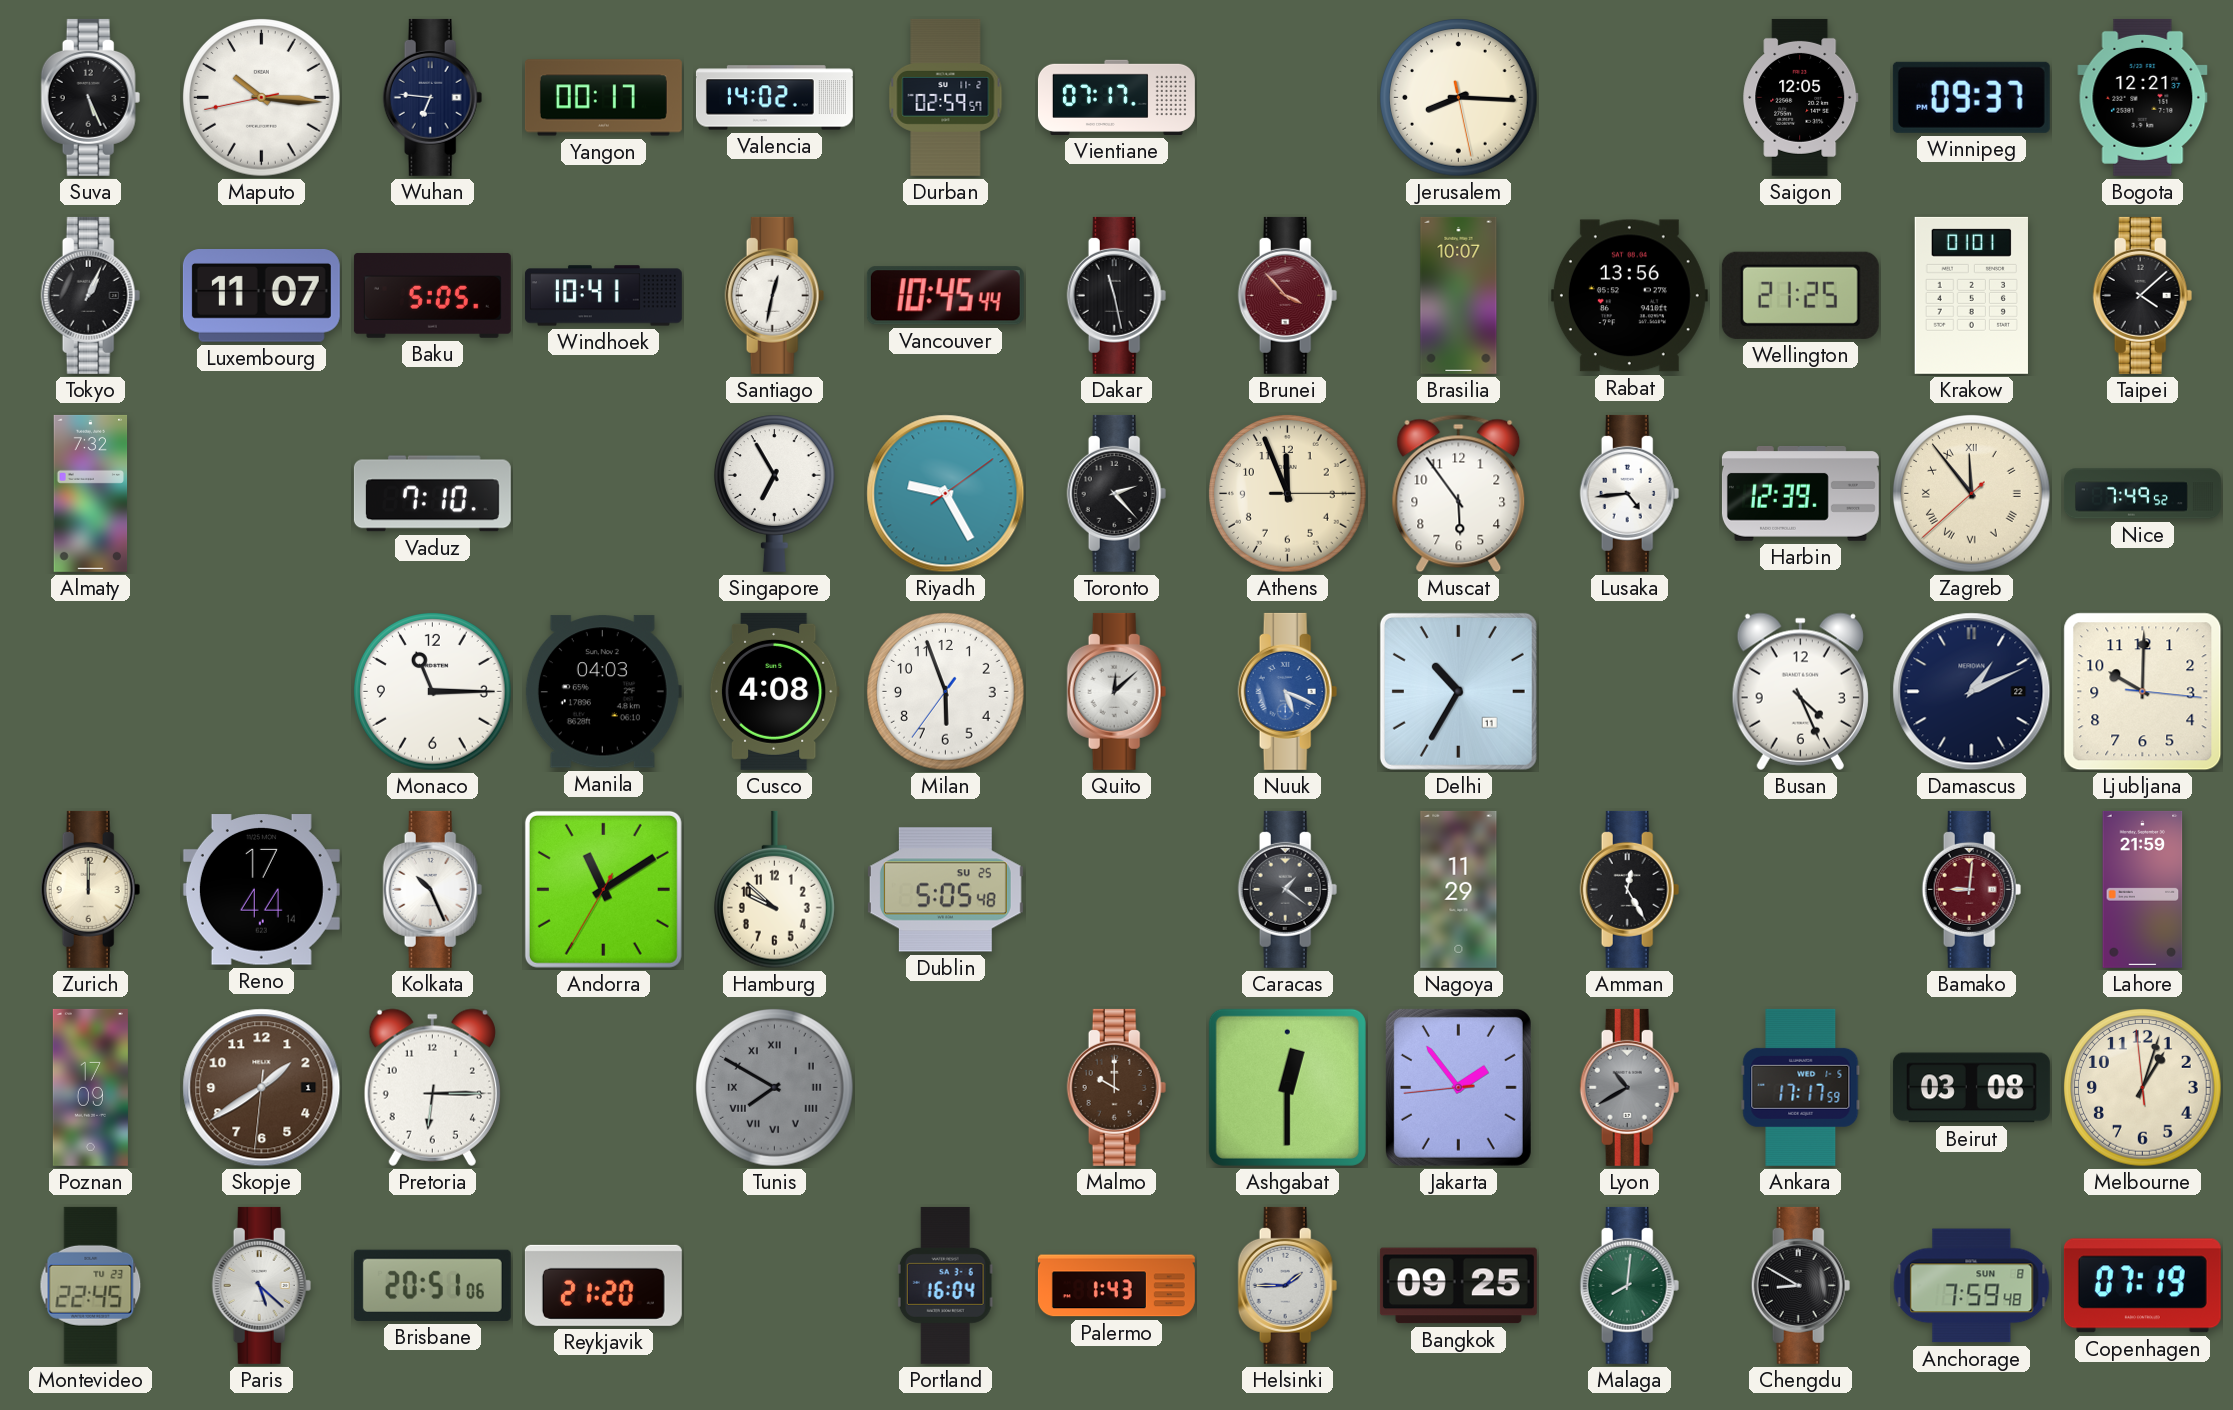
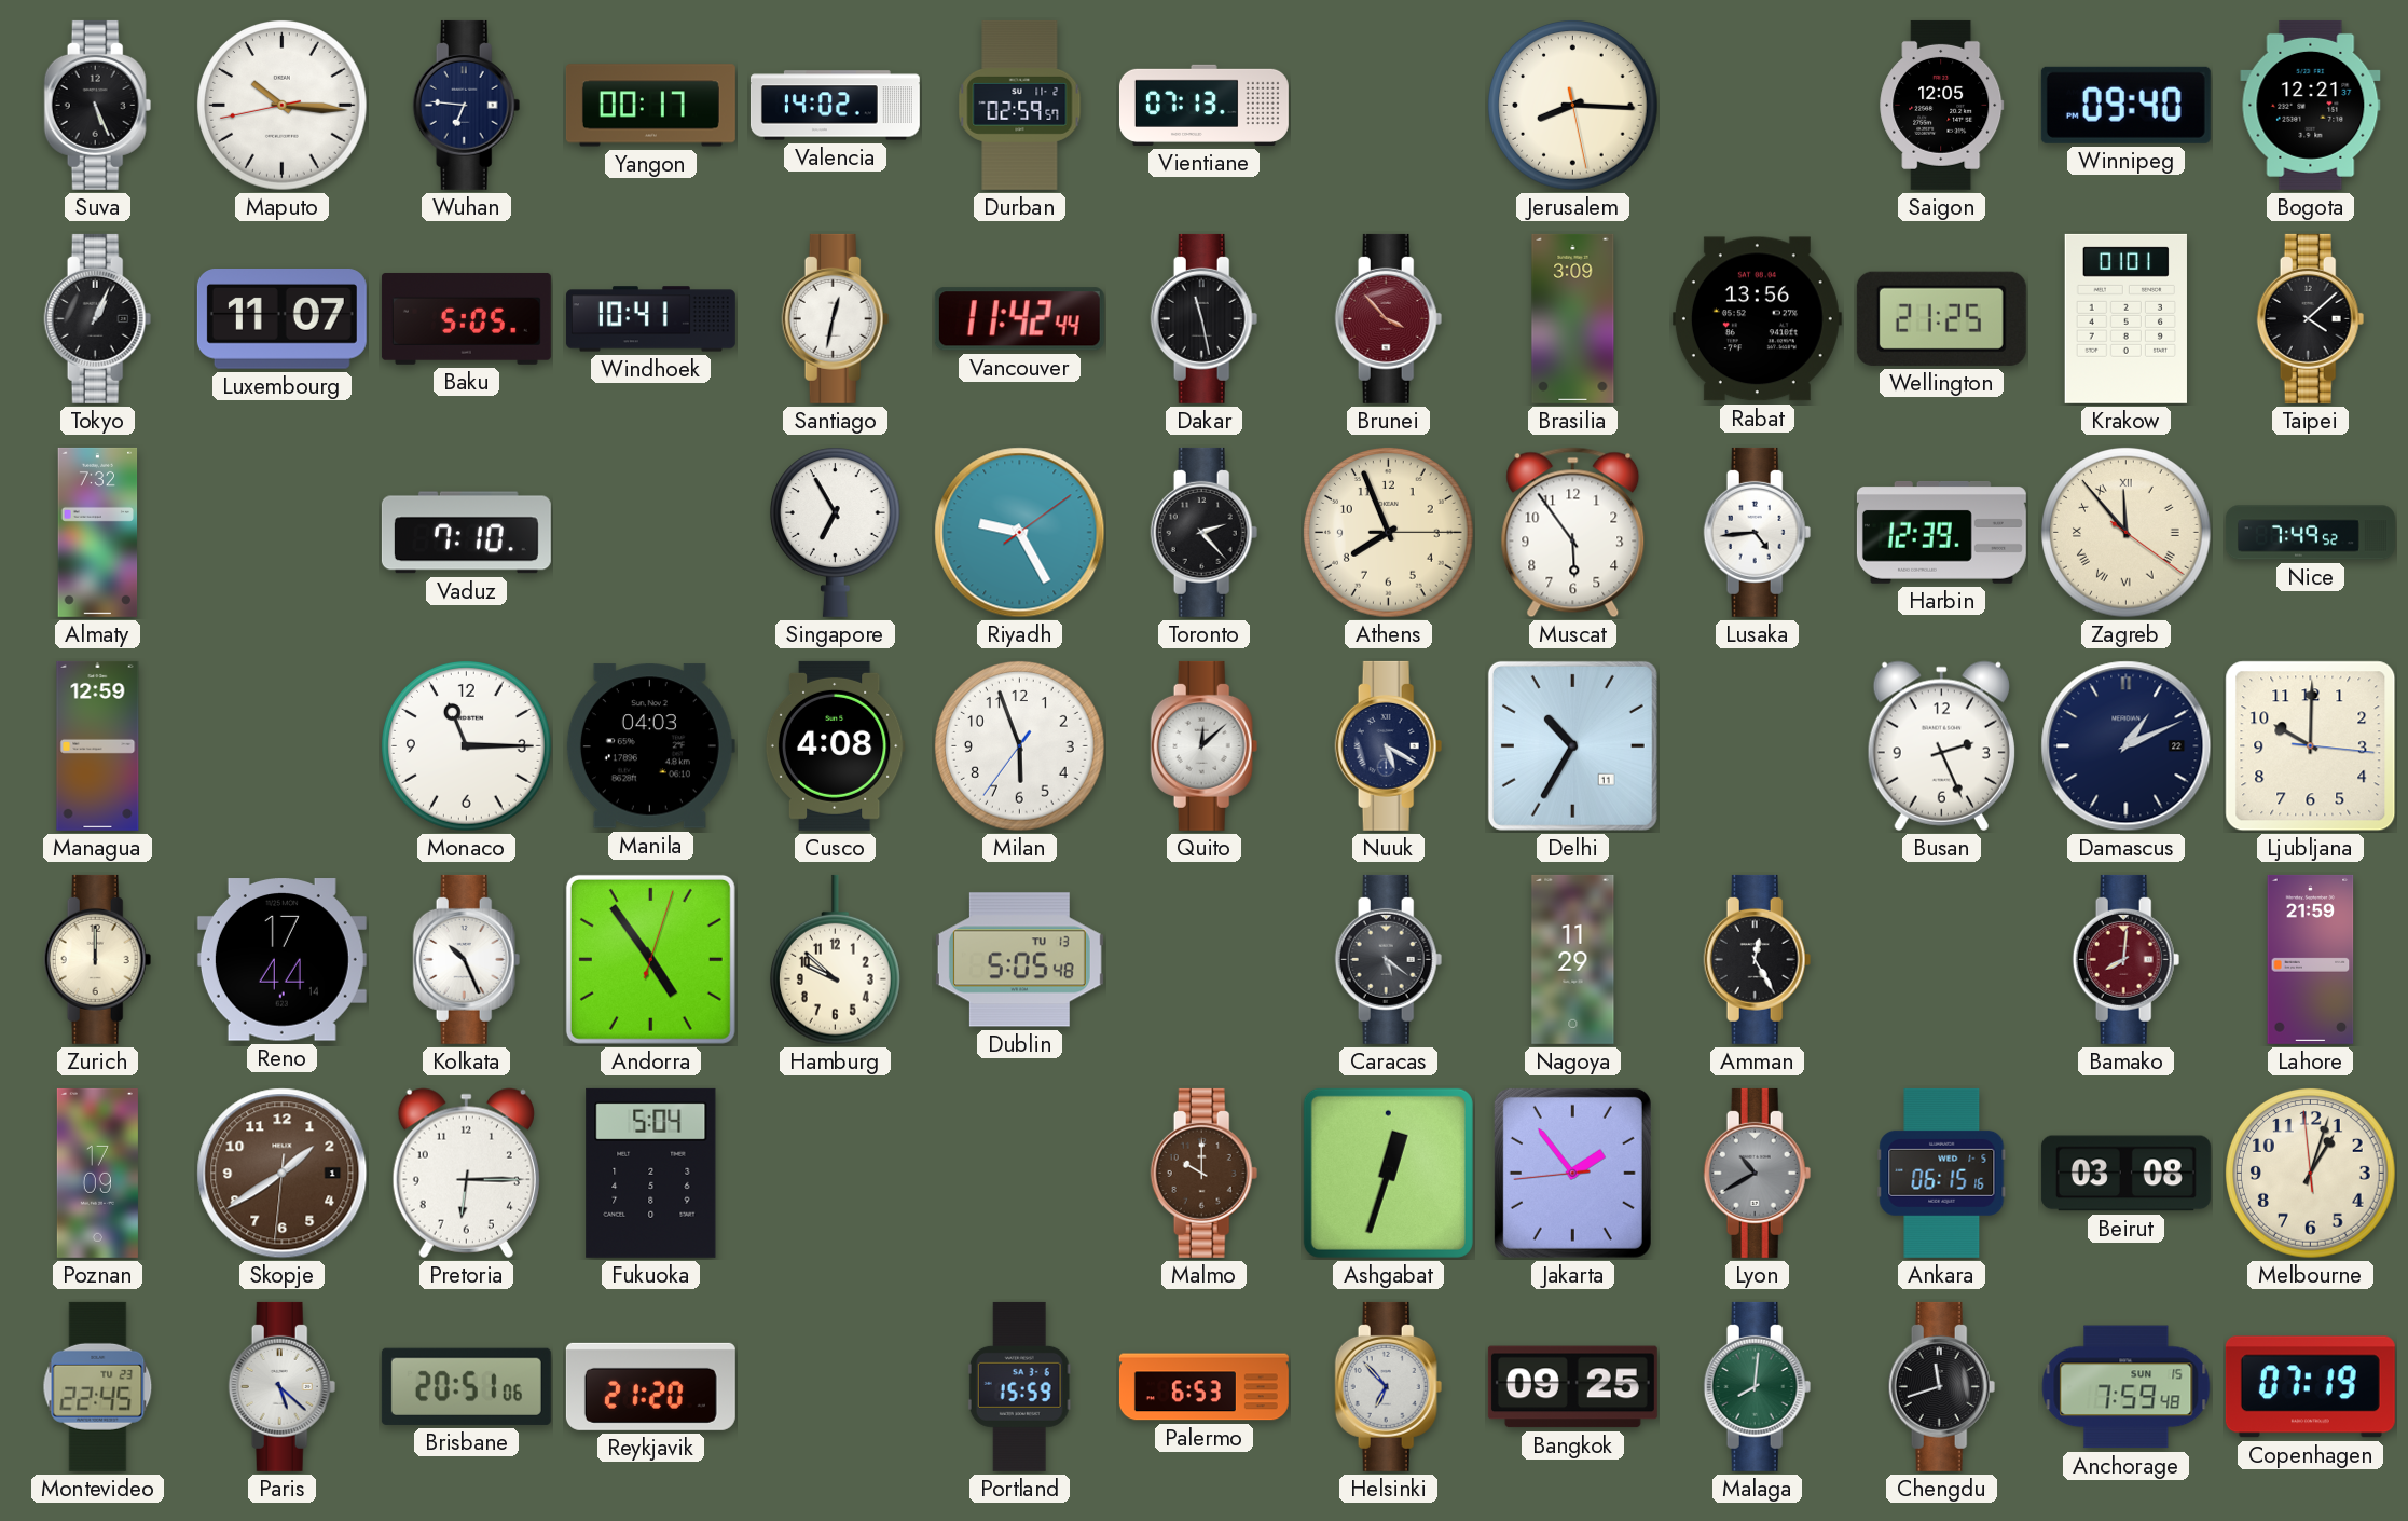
Vientiane: 07:17 -> 07:13 (1203, 105)
Winnipeg: 09:37 -> 09:40 (2125, 105)
Vancouver: 10:45 -> 11:42 (1019, 319)
Brasilia: 10:07 -> 3:09 (1573, 318)
Athens: 11:56 -> 7:56 (1389, 533)
Zagreb: 11:53:38 -> 11:53:21 (2127, 533)
Managua: none -> 12:59 (98, 745)
Nuuk: 5:19 -> 5:20 (1389, 745)
Nuuk dial: blue -> navy (1389, 745)
Busan: 4:26 -> 2:26 (1941, 745)
Andorra: 11:09 -> 4:54 (650, 959)
Dublin date: SU 25 -> TU 13 (1019, 960)
Caracas: 1:21 -> 5:21 (1389, 959)
Bamako: 9:01 -> 8:01 (2127, 959)
Fukuoka: none -> 5:04 (651, 1173)
Tunis: 7:50 -> none (775, 1088)
Ashgabat: 12:30 -> 12:33 (1388, 1173)
Ankara: 17:17 -> 06:15 (1942, 1173)
Portland: 16:04 -> 15:59 (1019, 1386)
Palermo: 1:43 -> 6:53 (1203, 1387)
Helsinki: 1:45 -> 6:53 (1389, 1386)
Chengdu: 8:50 -> 11:42 (1942, 1386)
Anchorage date: SUN 8 -> SUN 15 (2127, 1387)
